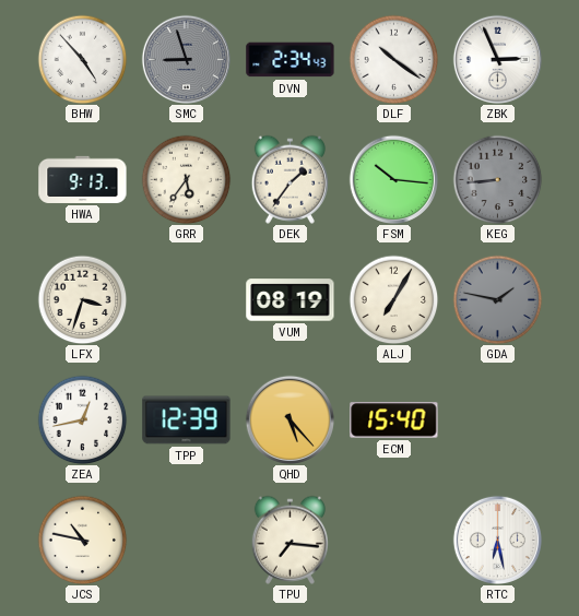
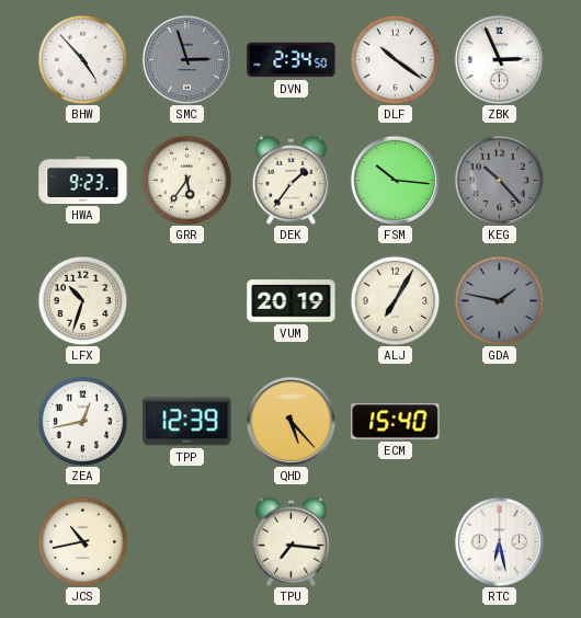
SMC: 8:57 -> 2:57 (186, 59)
DVN: 2:34:43 -> 2:34:50 (292, 60)
HWA: 9:13 -> 9:23 (83, 180)
KEG: 8:44 -> 10:23 (499, 180)
LFX: 3:33 -> 10:33 (82, 300)
VUM: 08:19 -> 20:19 (292, 301)
JCS: 10:47 -> 10:43 (82, 541)
